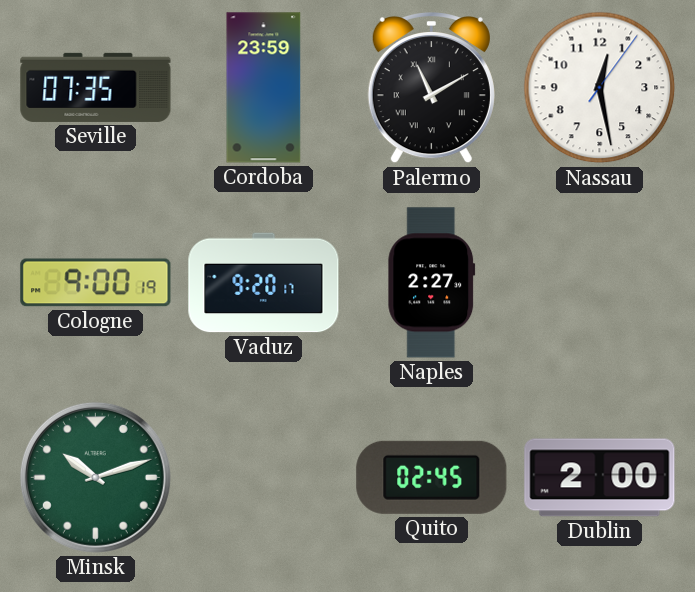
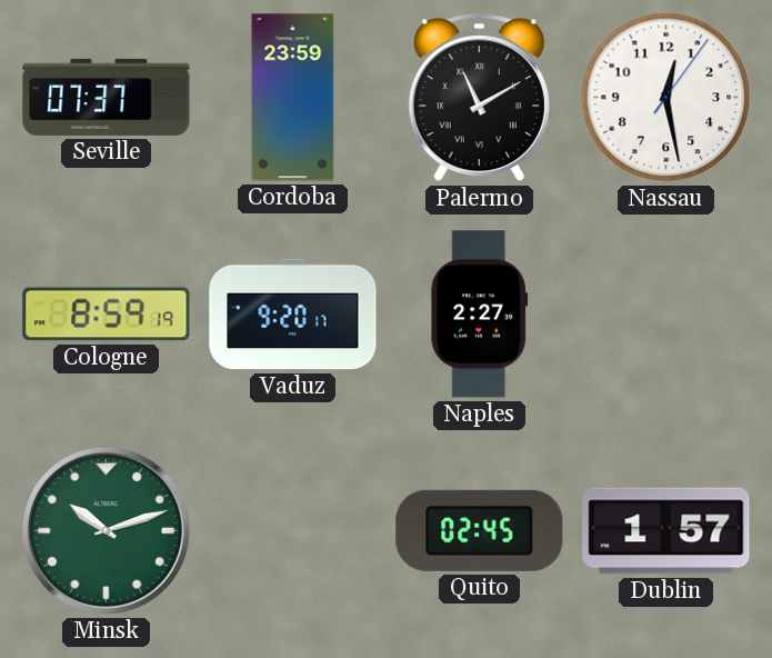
Seville: 07:35 -> 07:37 (107, 97)
Cologne: 9:00 -> 8:59 (107, 315)
Dublin: 2:00 -> 1:57 (666, 531)
